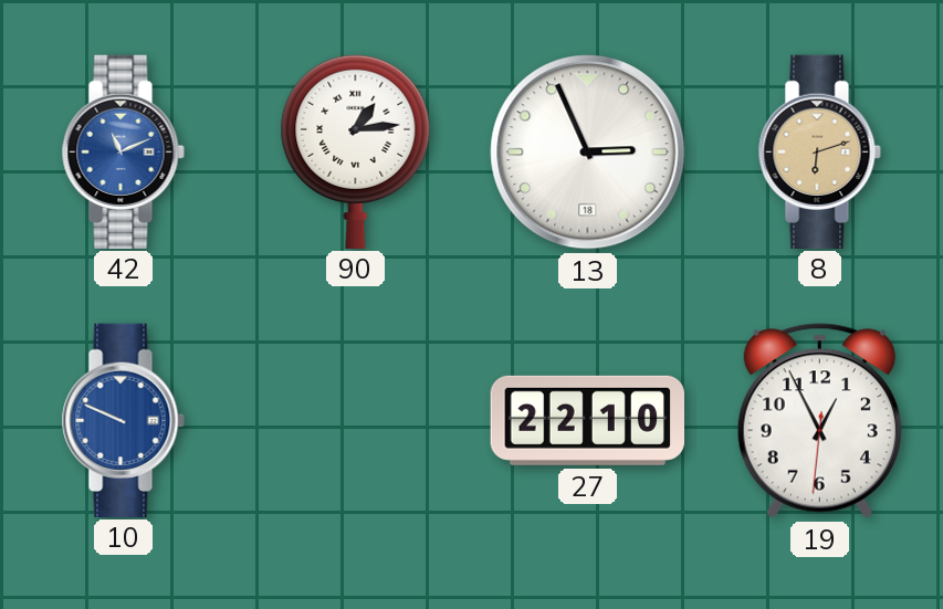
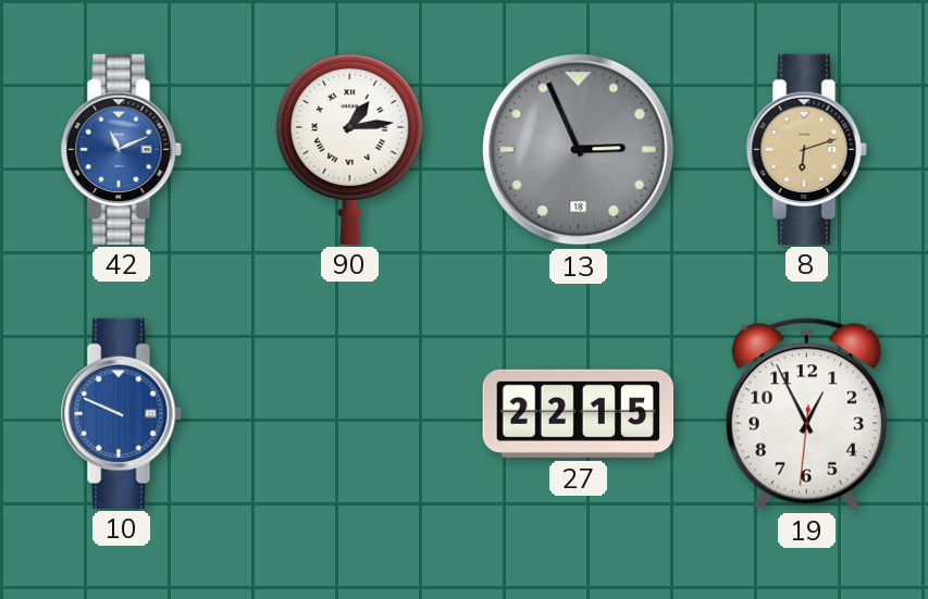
13 dial: white -> grey (579, 150)
27: 22:10 -> 22:15 (578, 413)
